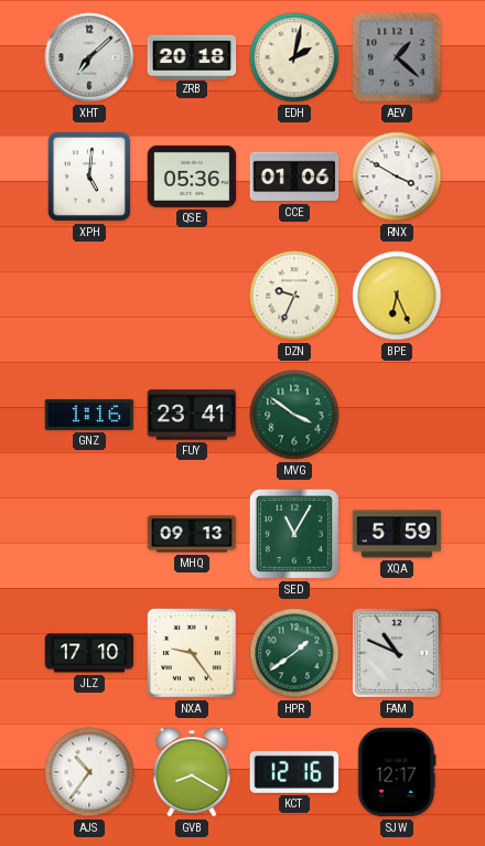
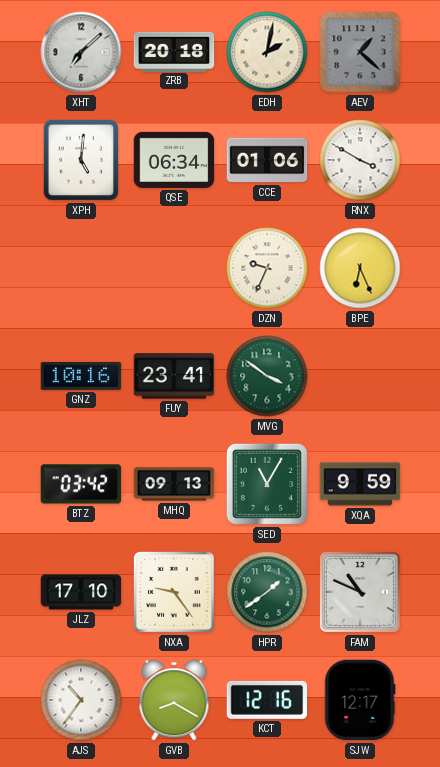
QSE: 05:36 -> 06:34 (174, 160)
GNZ: 1:16 -> 10:16 (81, 376)
BTZ: none -> 03:42 (81, 484)
XQA: 5:59 -> 9:59 (360, 484)
